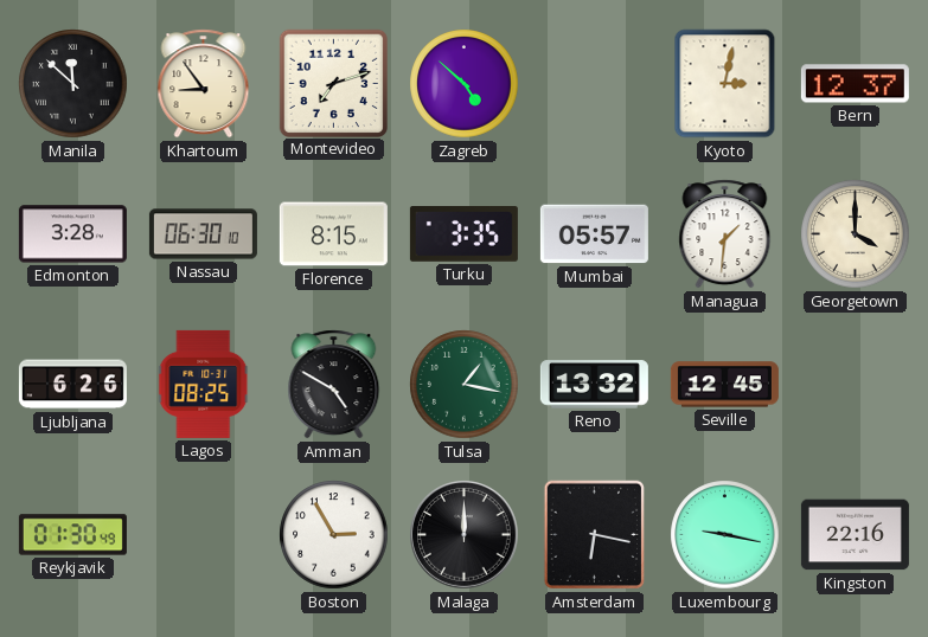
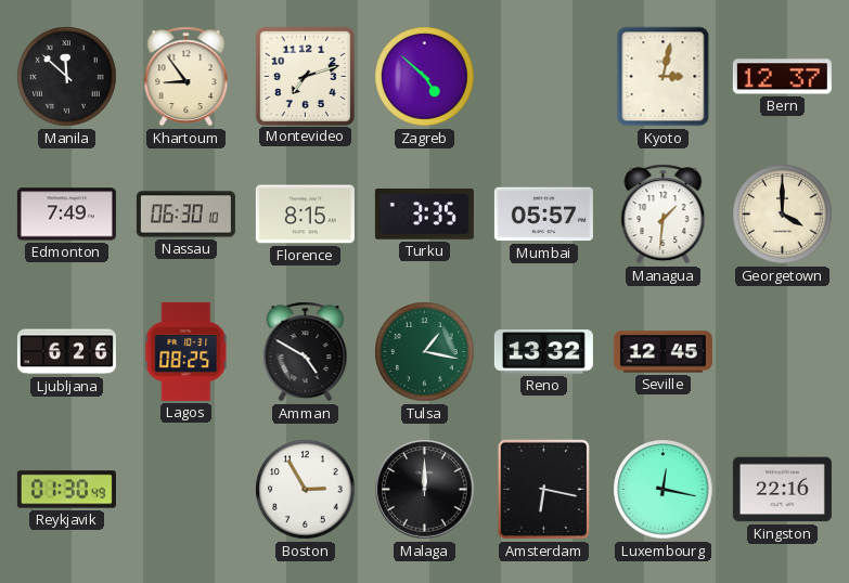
Edmonton: 3:28 -> 7:49 (66, 215)
Luxembourg: 9:17 -> 12:17 (664, 490)
